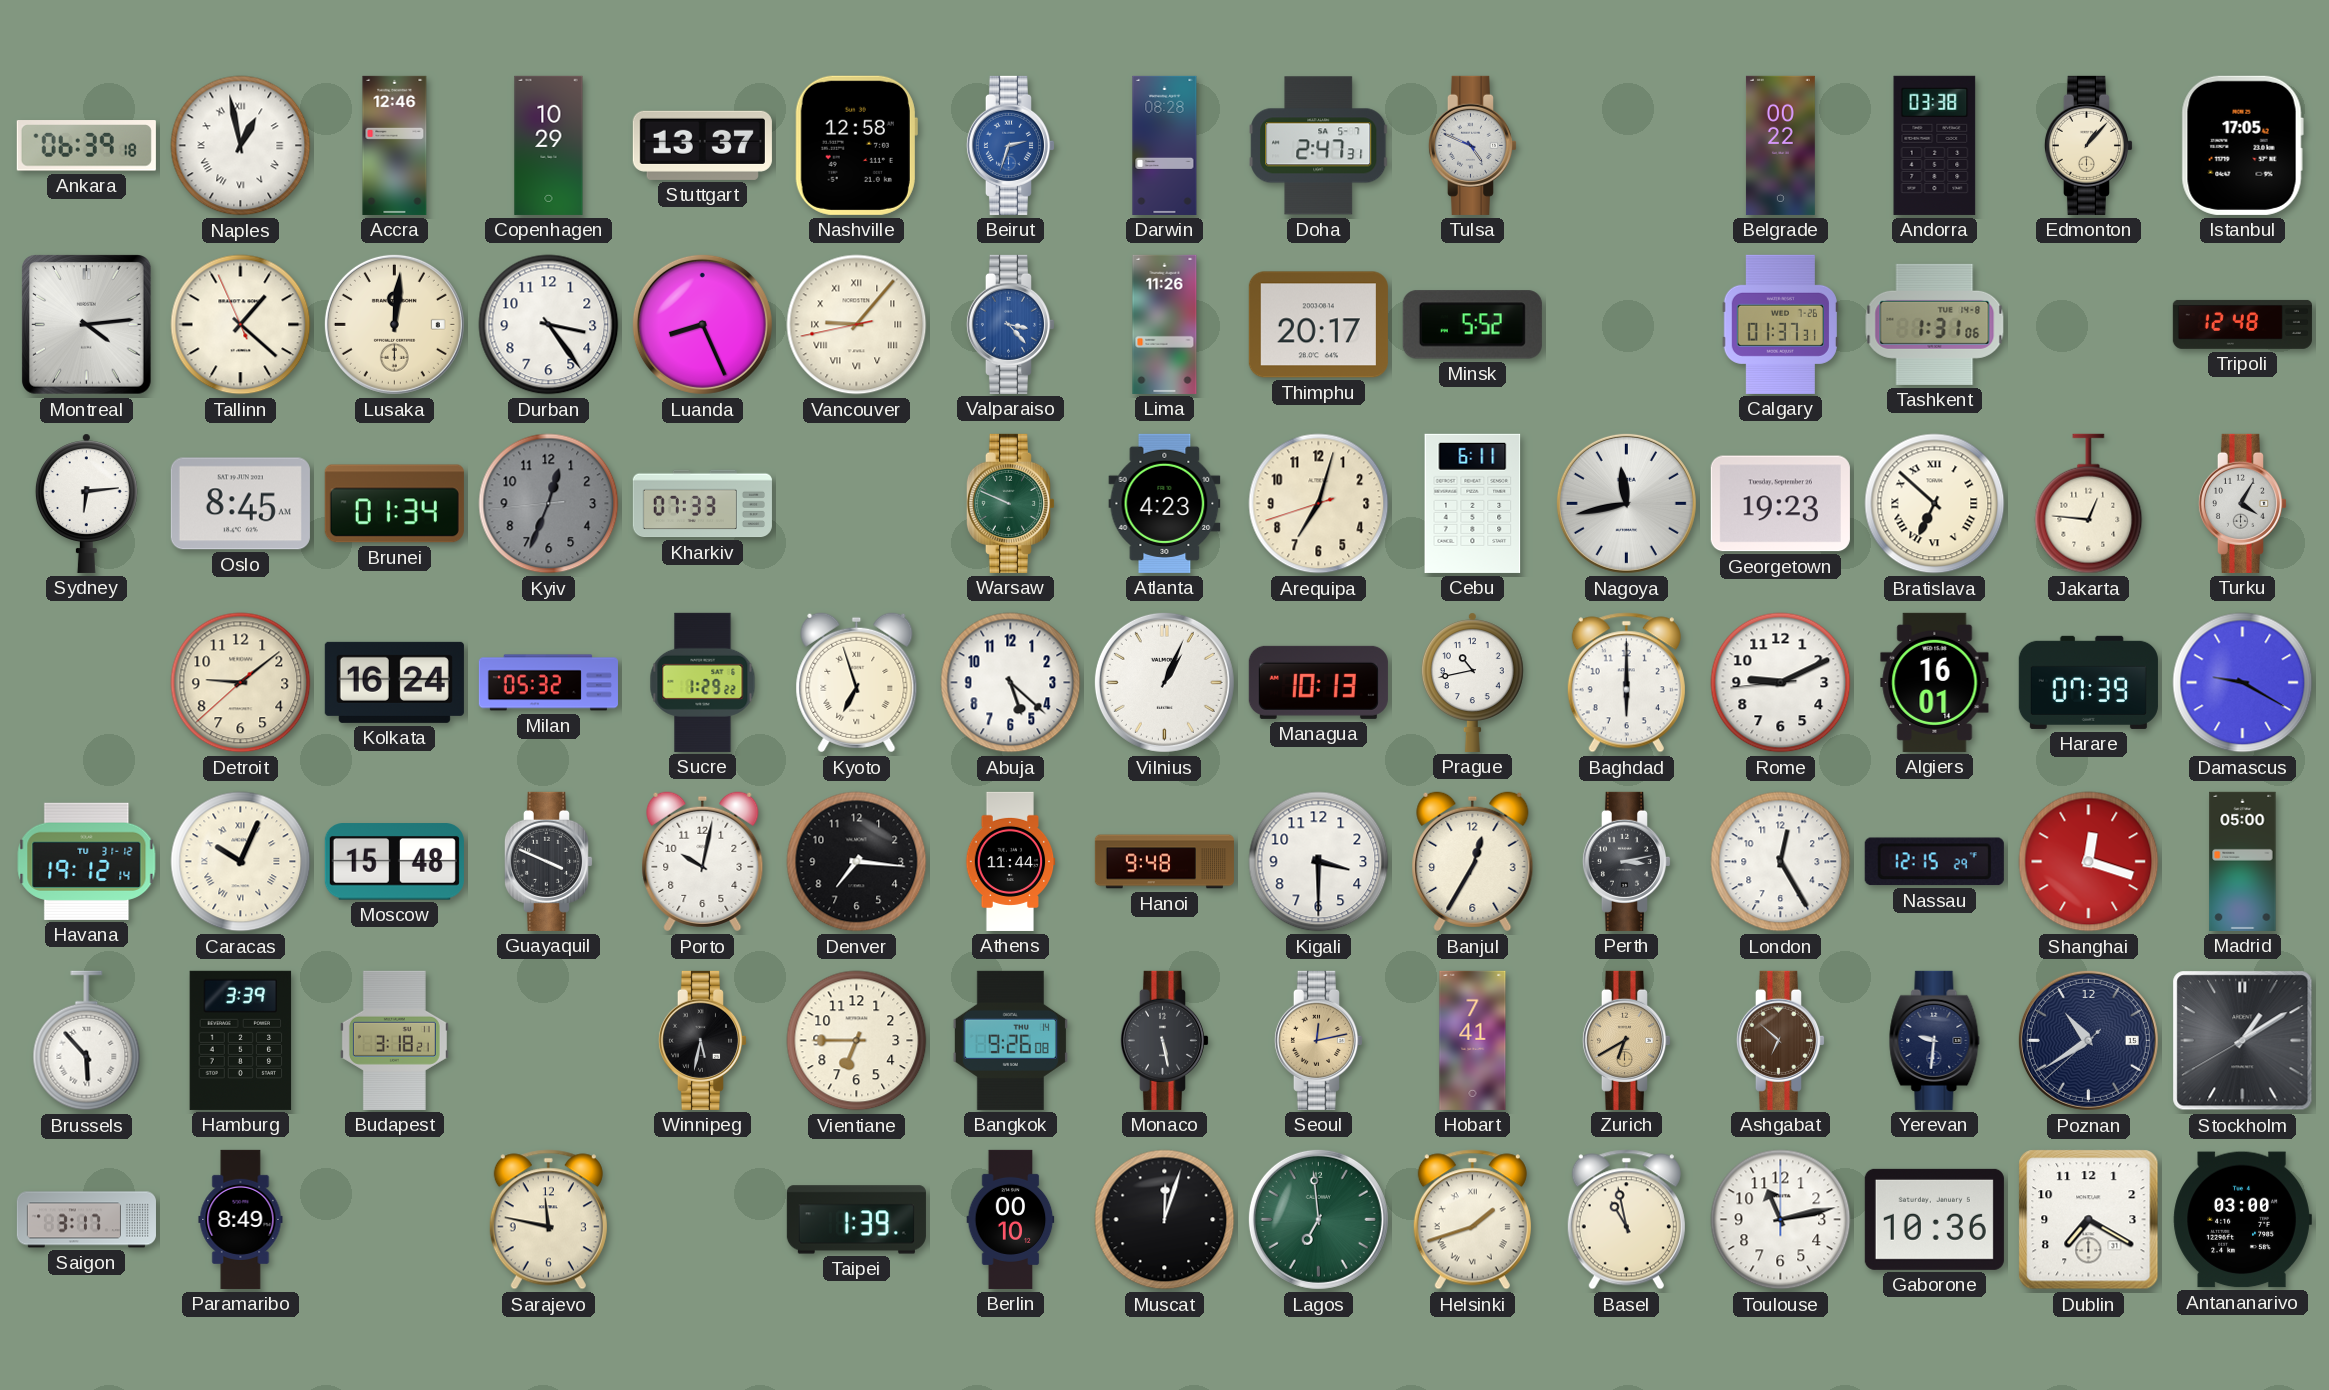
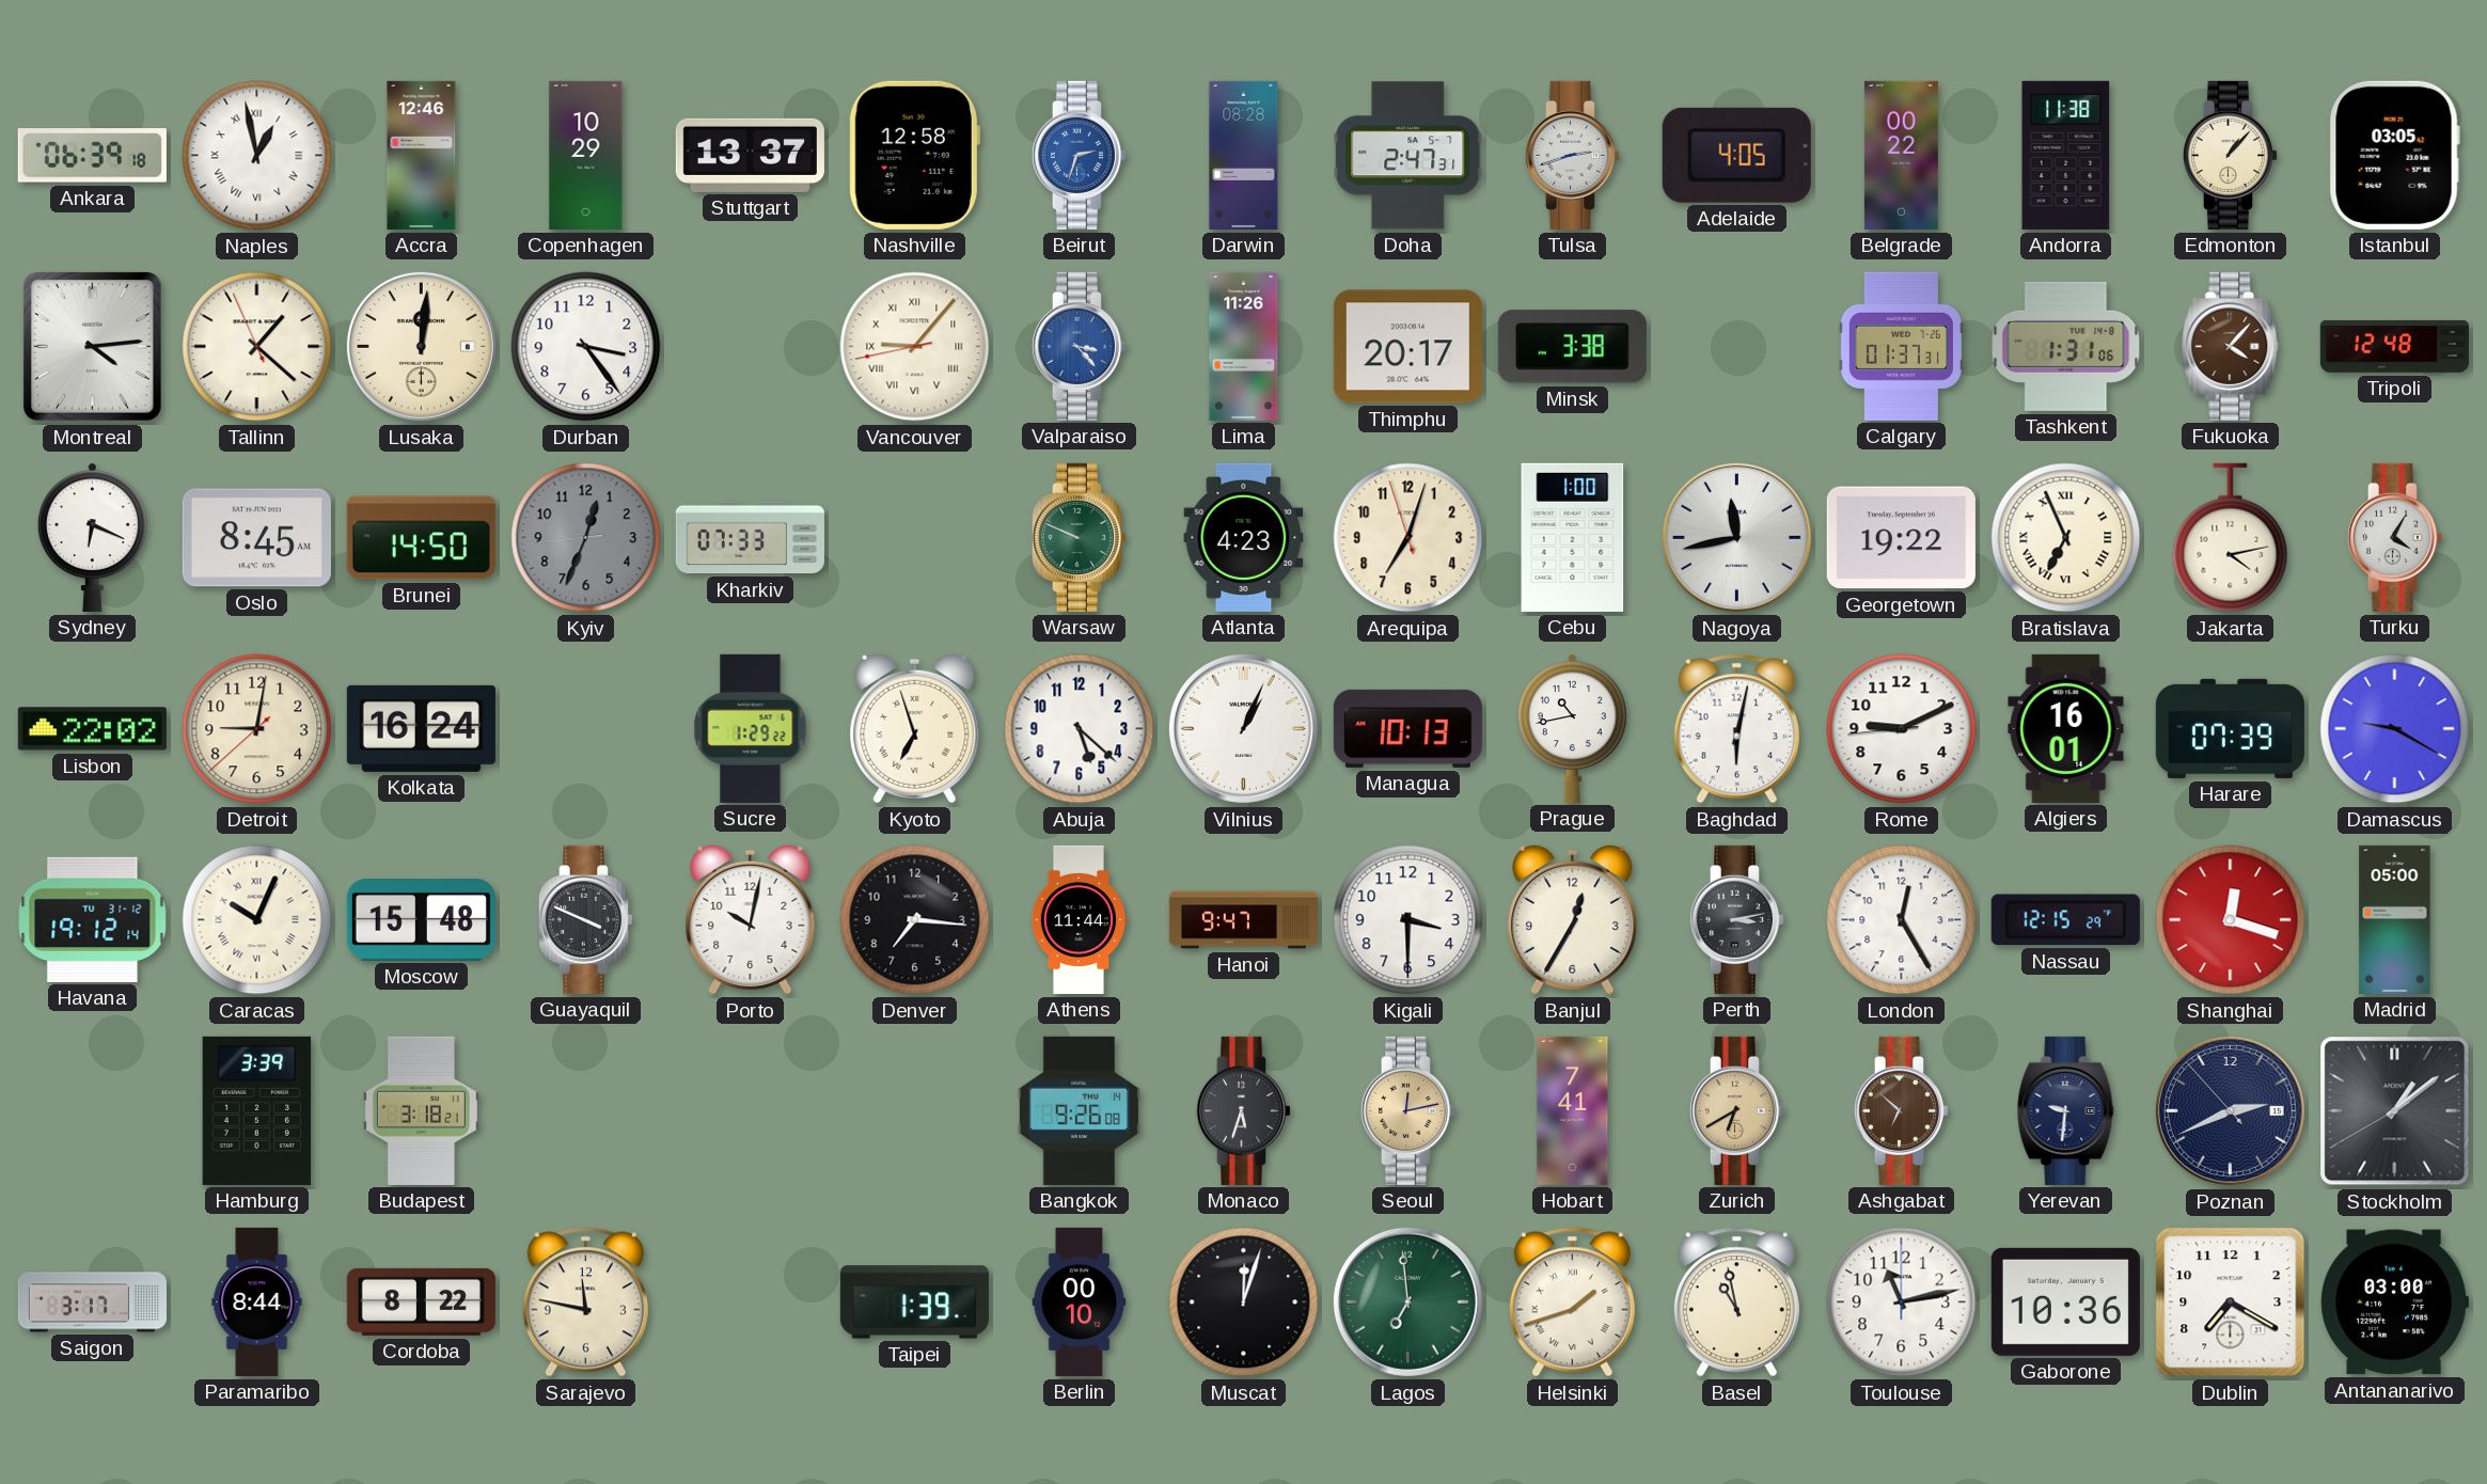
Tulsa: 4:49 -> 2:42 (1572, 155)
Adelaide: none -> 4:05 (1736, 155)
Andorra: 03:38 -> 11:38 (2066, 155)
Istanbul: 17:05 -> 03:05 (2394, 155)
Luanda: 8:26 -> none (702, 324)
Minsk: 5:52 -> 3:38 (1572, 347)
Fukuoka: none -> 4:07 (2231, 346)
Sydney: 6:14 -> 6:19 (92, 537)
Brunei: 01:34 -> 14:50 (421, 538)
Arequipa: 7:02:42 -> 7:02:57 (1408, 538)
Cebu: 6:11 -> 1:00 (1573, 537)
Georgetown: 19:23 -> 19:22 (1901, 538)
Bratislava: 6:52 -> 6:56 (2066, 538)
Jakarta: 12:46 -> 4:13 (2231, 538)
Lisbon: none -> 22:02 (92, 729)
Detroit: 9:08 -> 9:01 (257, 729)
Milan: 05:32 -> none (548, 683)
Baghdad: 6:00 -> 6:02 (1736, 729)
Hanoi: 9:48 -> 9:47 (1243, 920)
Brussels: 5:53 -> none (87, 1041)
Winnipeg: 5:32 -> none (702, 1040)
Vientiane: 6:45 -> none (857, 1041)
Monaco: 5:28 -> 5:33 (1243, 1110)
Poznan: 10:39 -> 2:40 (2230, 1110)
Stockholm: 1:09 -> 1:08 (2395, 1111)
Paramaribo: 8:49 -> 8:44 (257, 1301)
Cordoba: none -> 8:22 (421, 1301)
